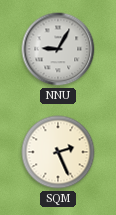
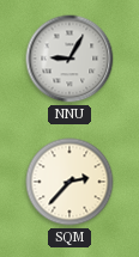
SQM: 2:26 -> 2:37 (69, 182)
